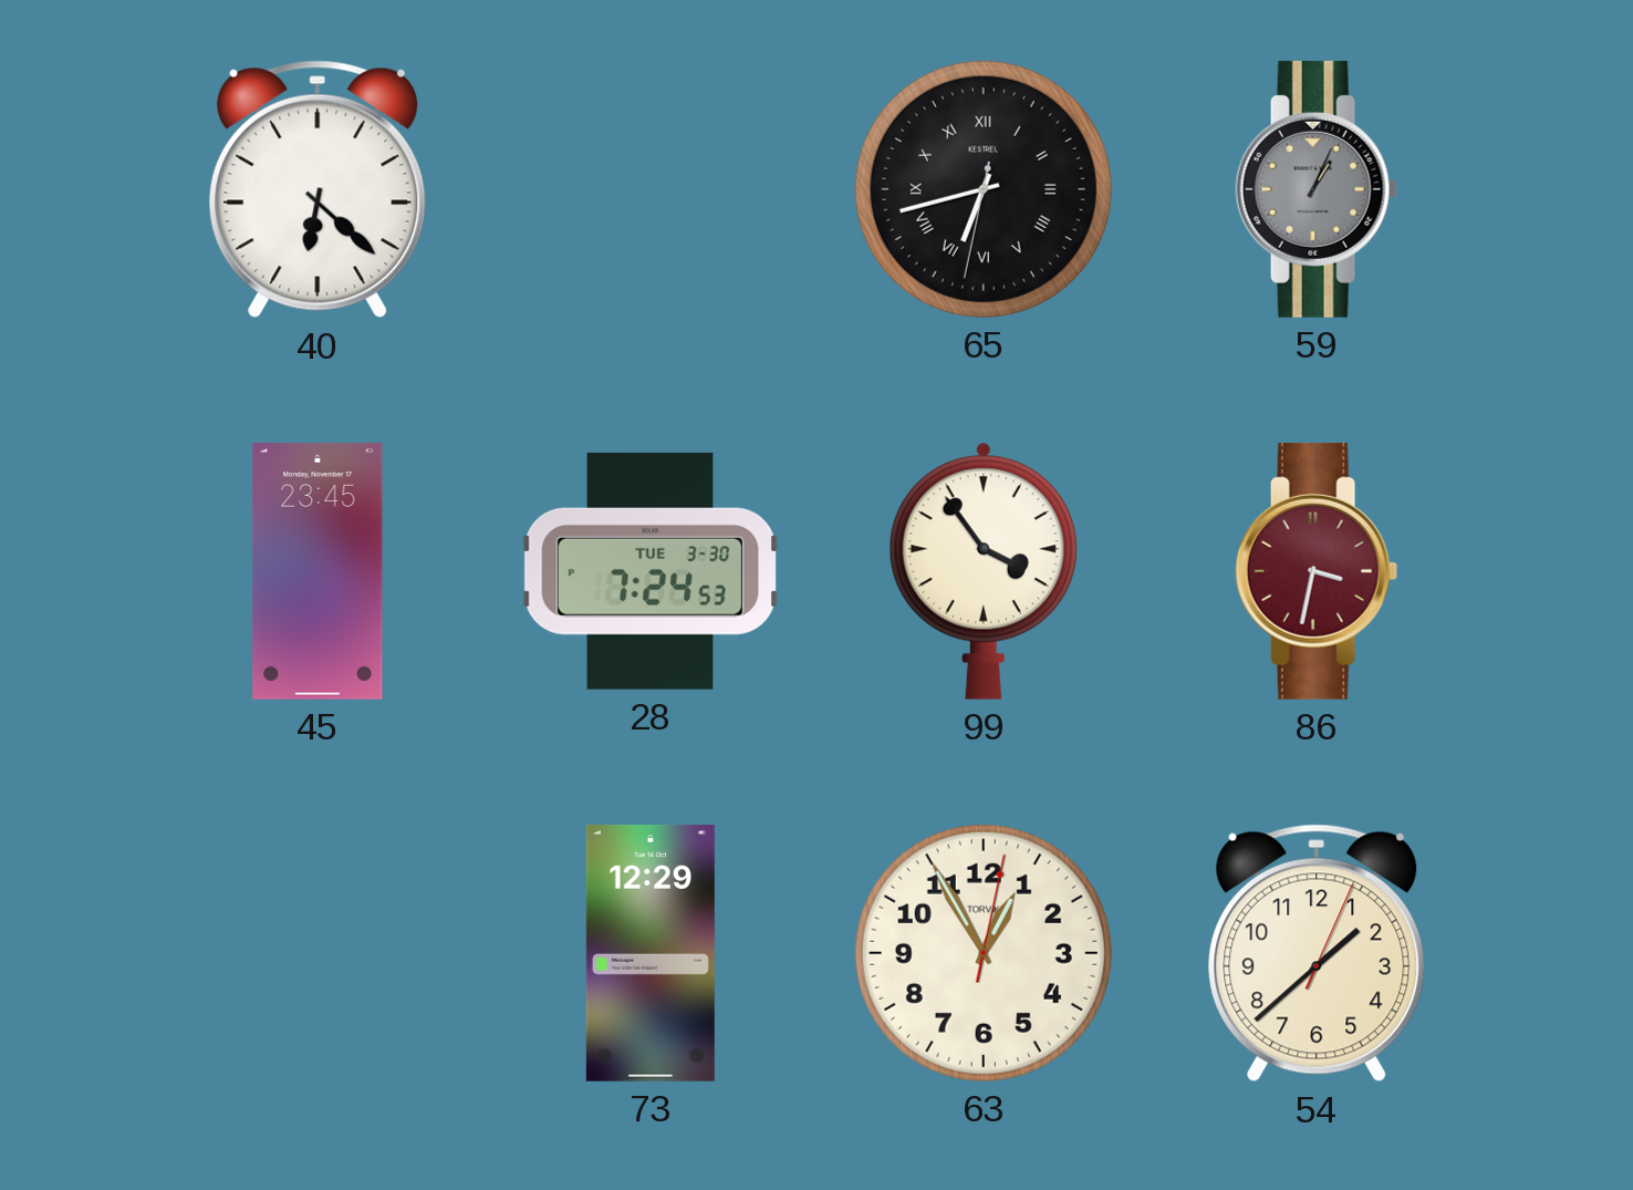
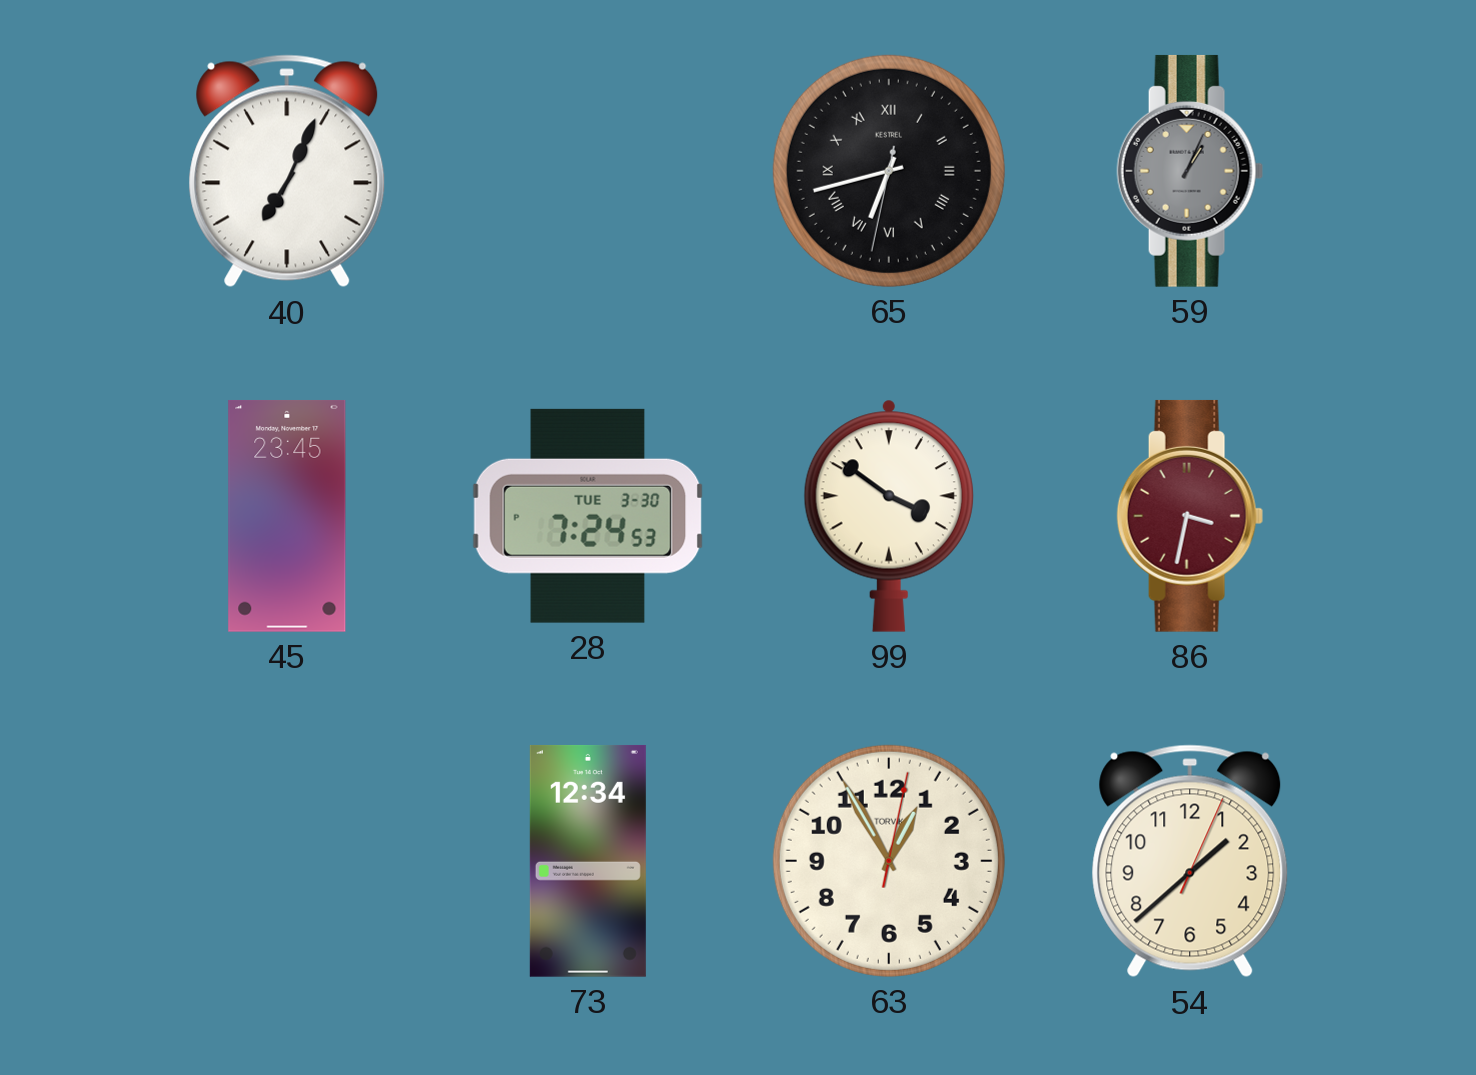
40: 6:22 -> 7:04 (287, 171)
99: 3:54 -> 3:51 (889, 516)
73: 12:29 -> 12:34 (588, 861)
